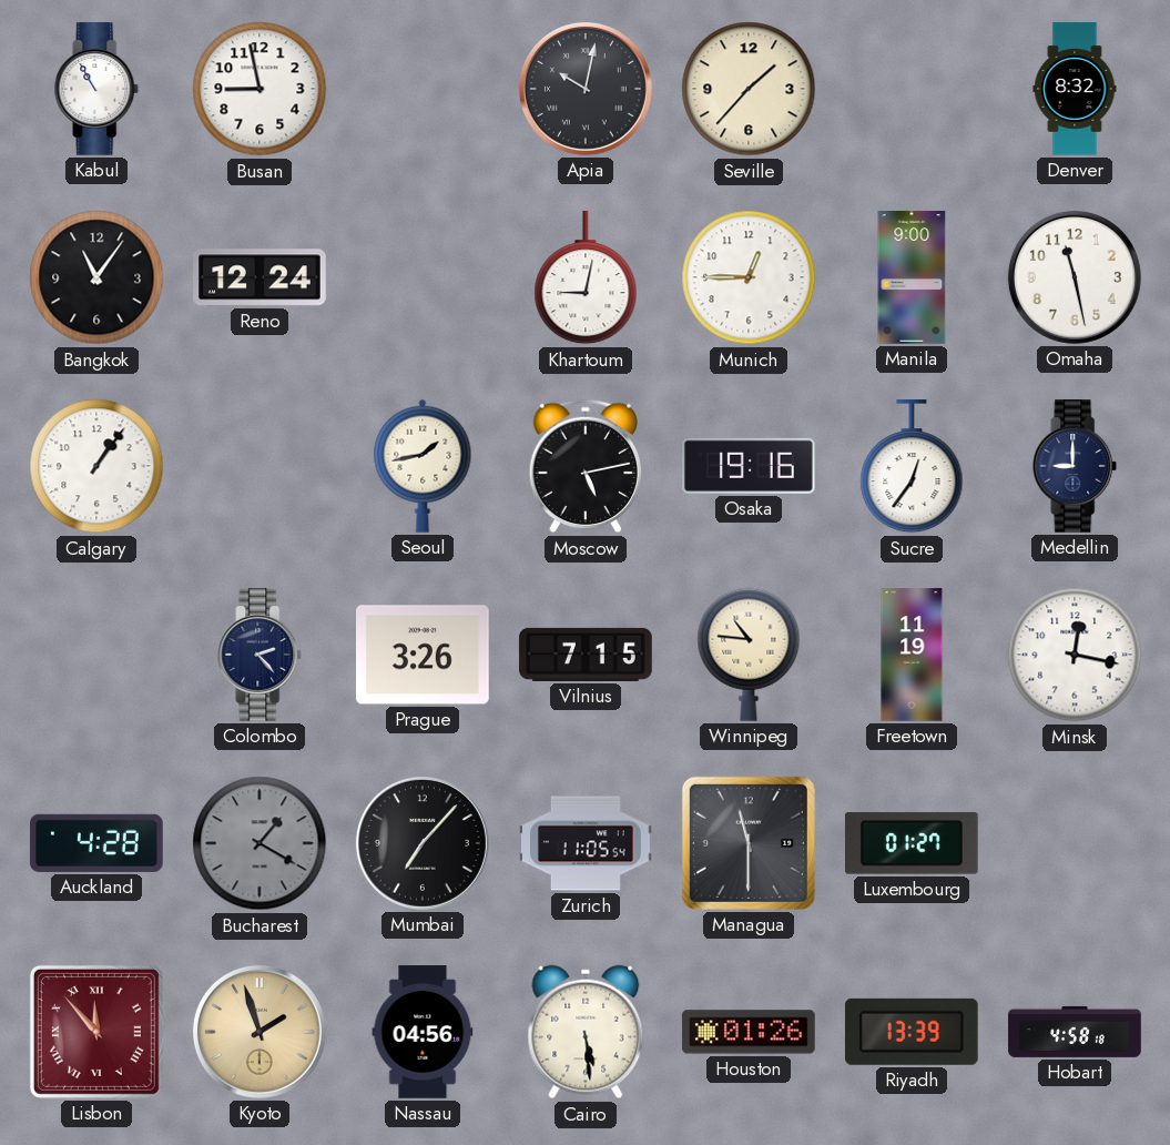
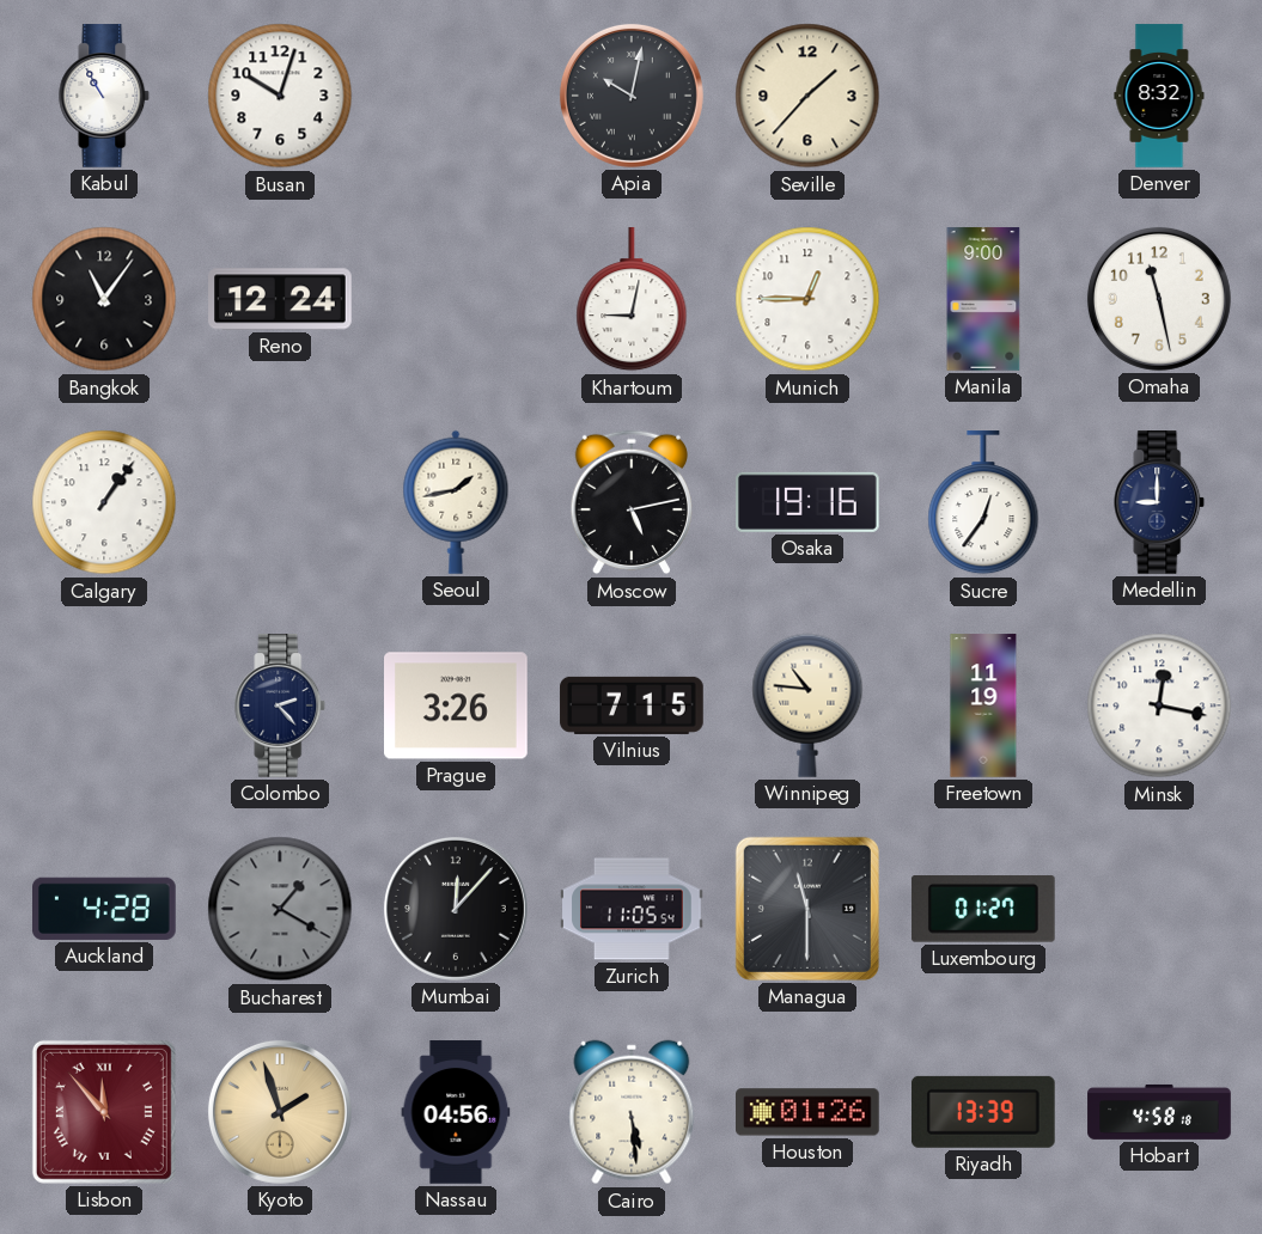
Busan: 8:58 -> 10:03 (280, 96)
Mumbai: 7:07 -> 12:07 (456, 909)
